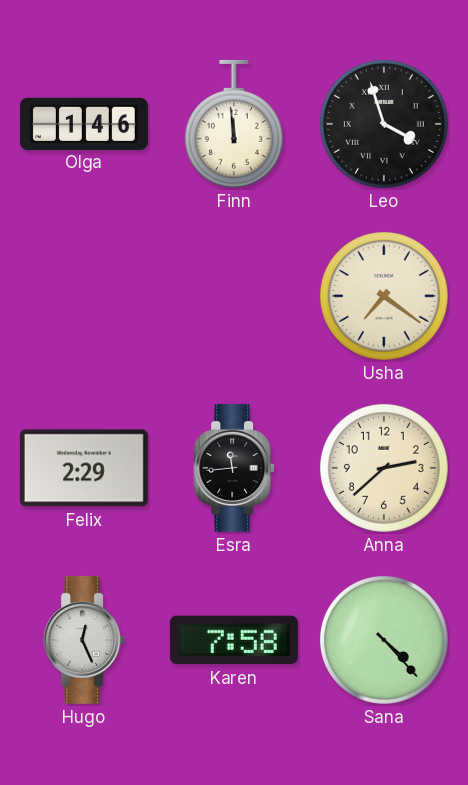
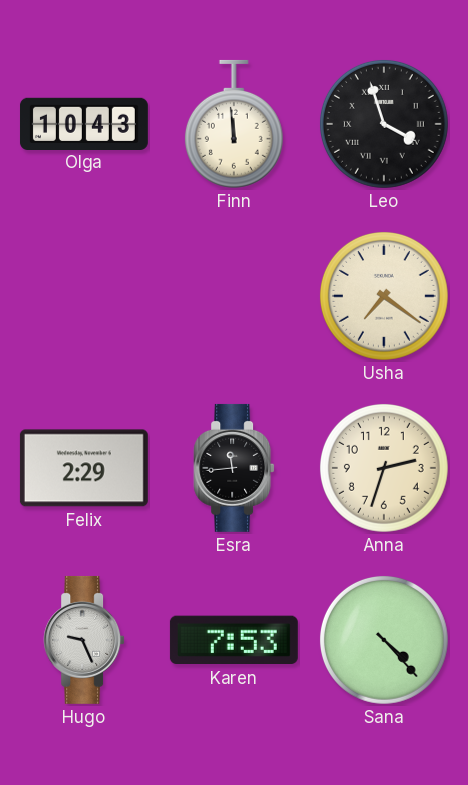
Olga: 1:46 -> 10:43 (84, 123)
Anna: 2:38 -> 2:33 (384, 468)
Hugo: 12:26 -> 9:26 (84, 640)
Karen: 7:58 -> 7:53 (234, 640)
